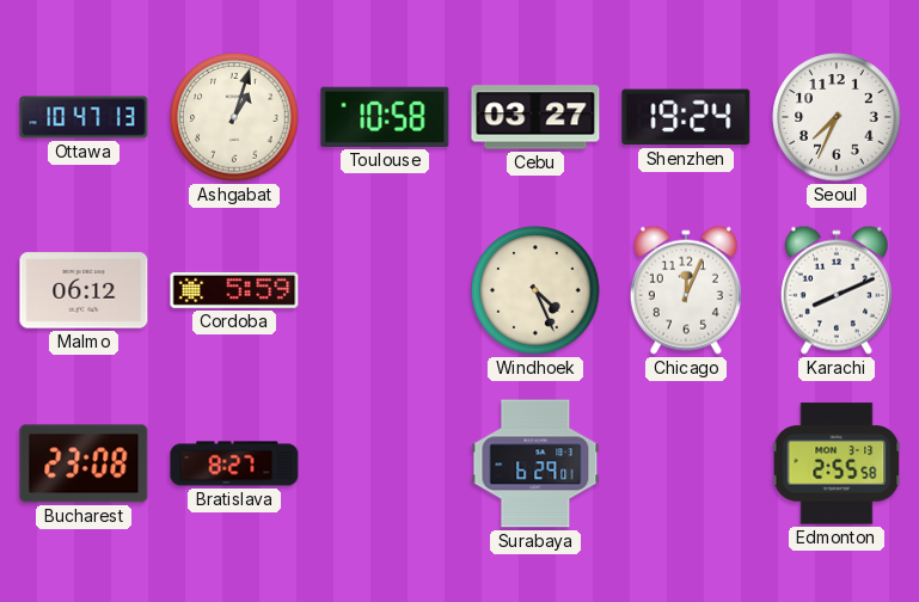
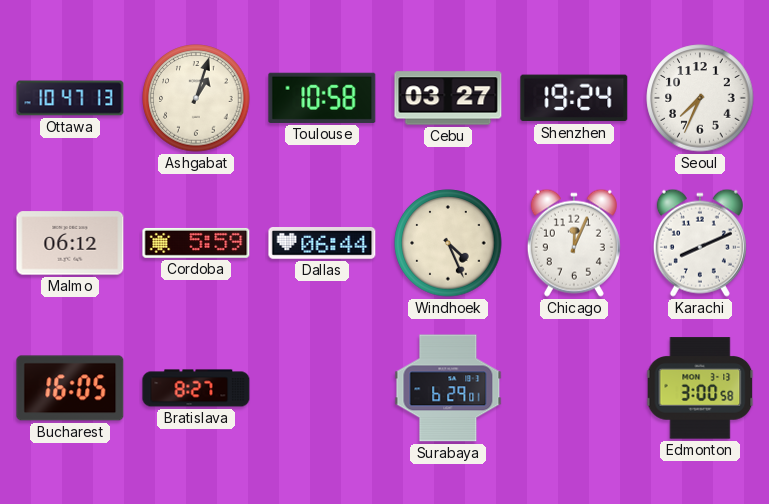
Dallas: none -> 06:44 (322, 244)
Bucharest: 23:08 -> 16:05 (70, 388)
Edmonton: 2:55 -> 3:00 (700, 388)
